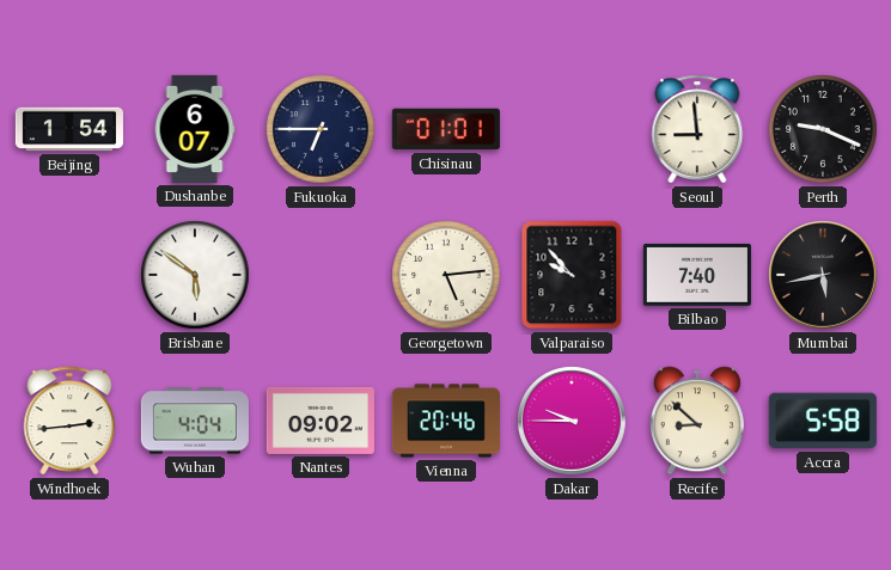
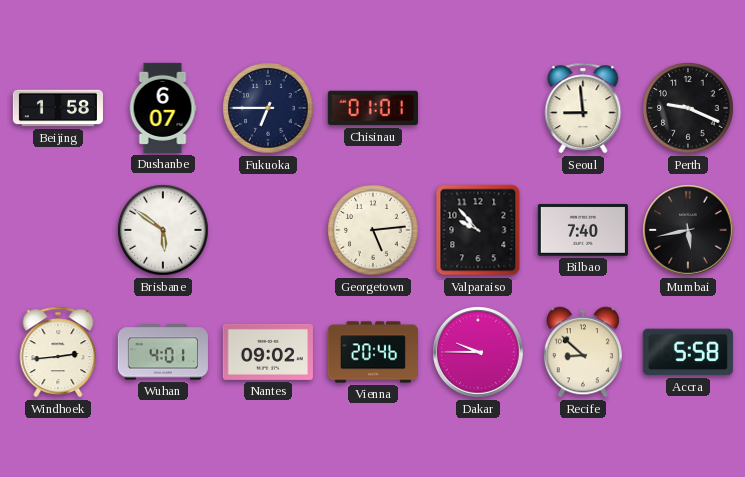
Beijing: 1:54 -> 1:58 (58, 108)
Wuhan: 4:04 -> 4:01 (163, 352)
